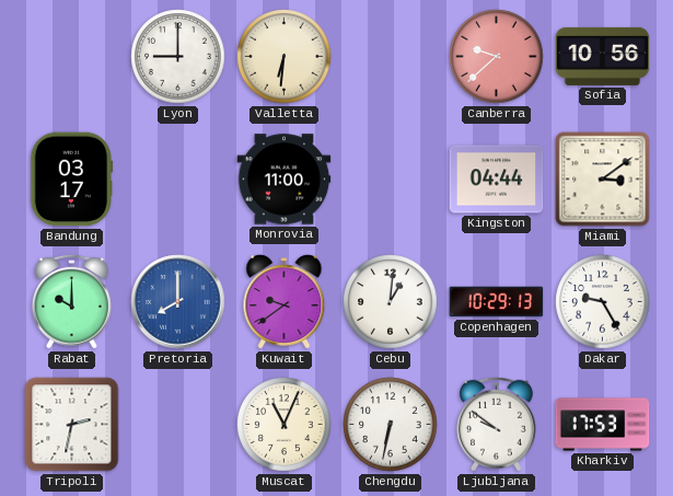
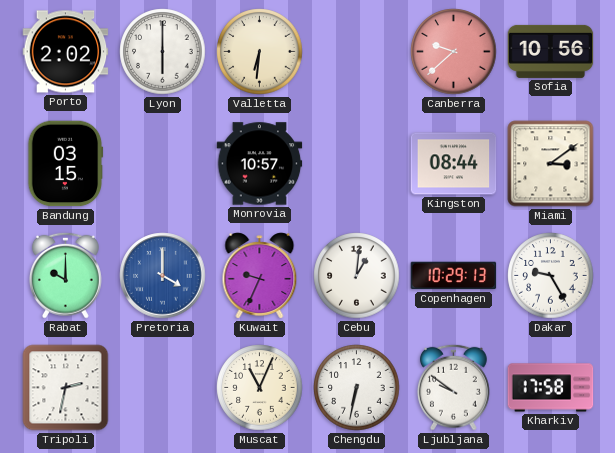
Porto: none -> 2:02 (66, 52)
Lyon: 9:00 -> 6:00 (163, 52)
Bandung: 03:17 -> 03:15 (66, 164)
Monrovia: 11:00 -> 10:57 (260, 164)
Kingston: 04:44 -> 08:44 (454, 164)
Pretoria: 8:00 -> 4:00 (163, 276)
Kuwait: 9:39 -> 9:34 (260, 276)
Kharkiv: 17:53 -> 17:58 (551, 388)
